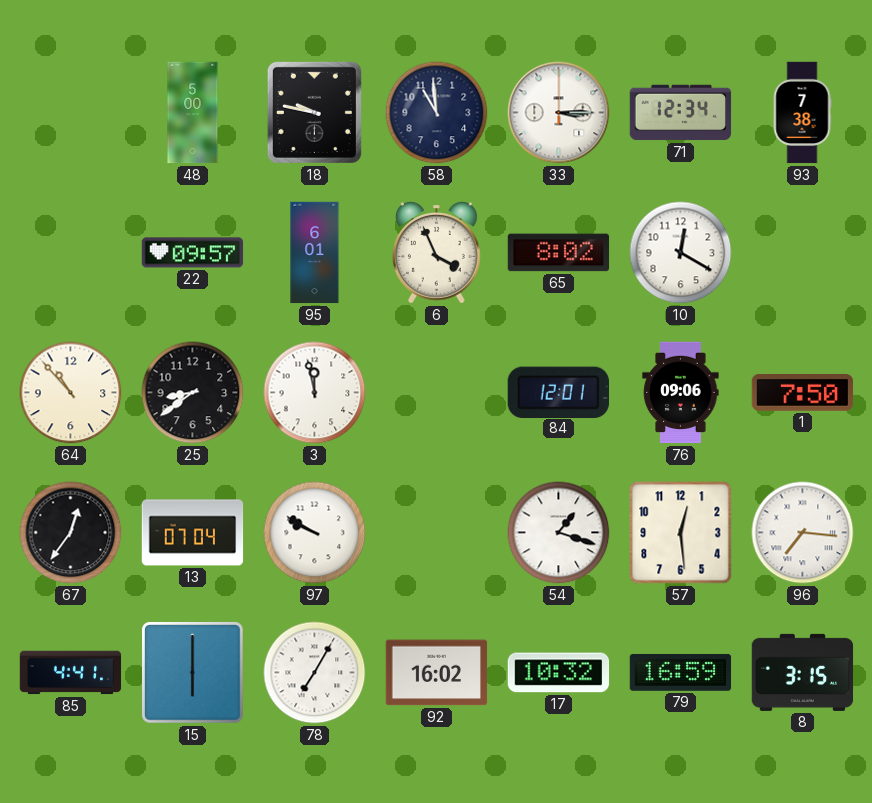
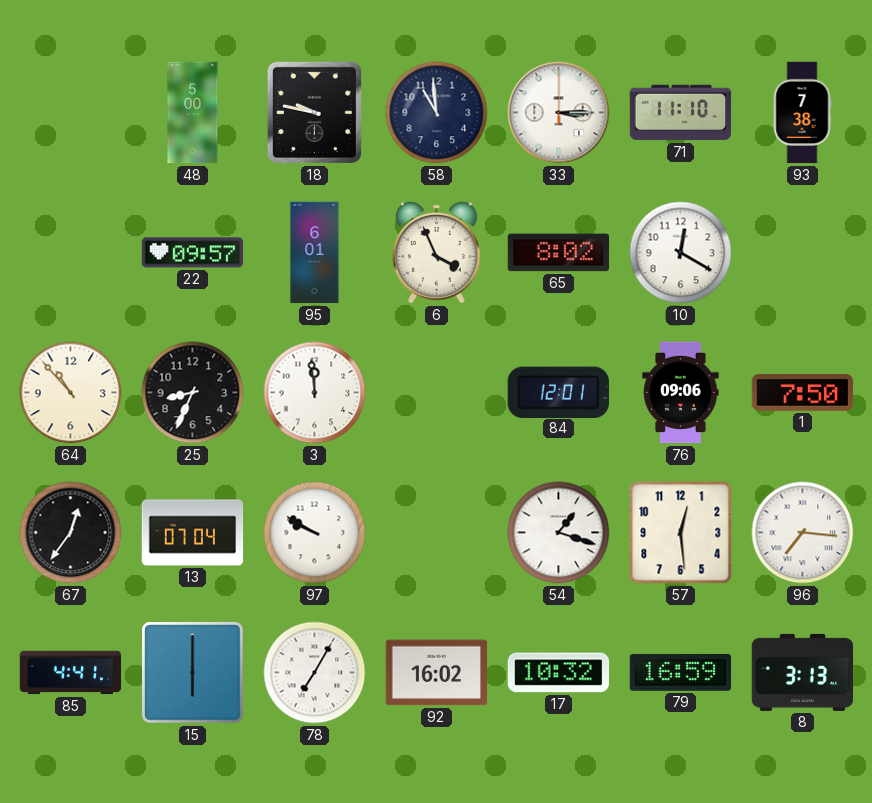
71: 12:34 -> 11:10 (681, 113)
25: 8:39 -> 8:34 (193, 393)
3: 11:58 -> 11:59 (315, 393)
8: 3:15 -> 3:13 (803, 672)
